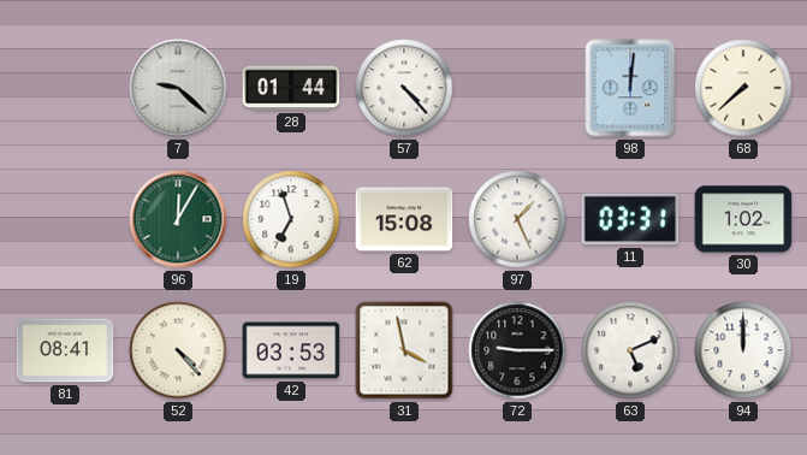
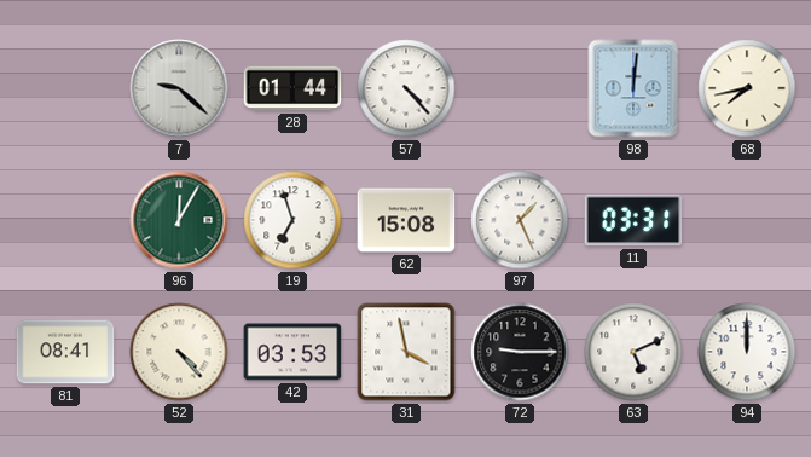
68: 7:38 -> 7:43 (747, 88)
30: 1:02 -> none (743, 219)
